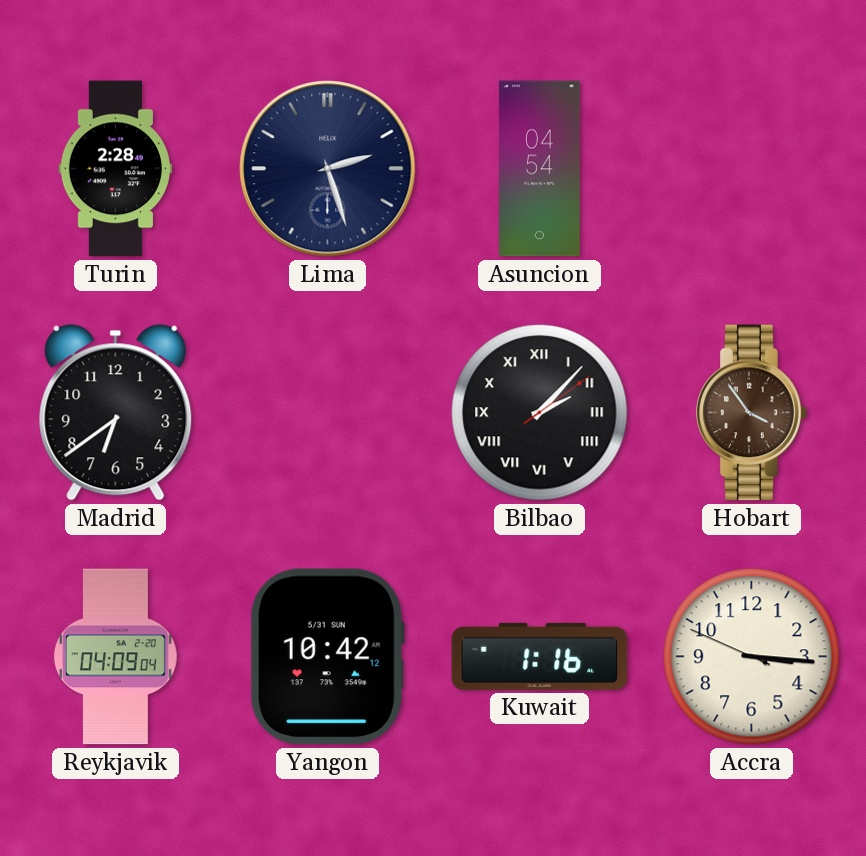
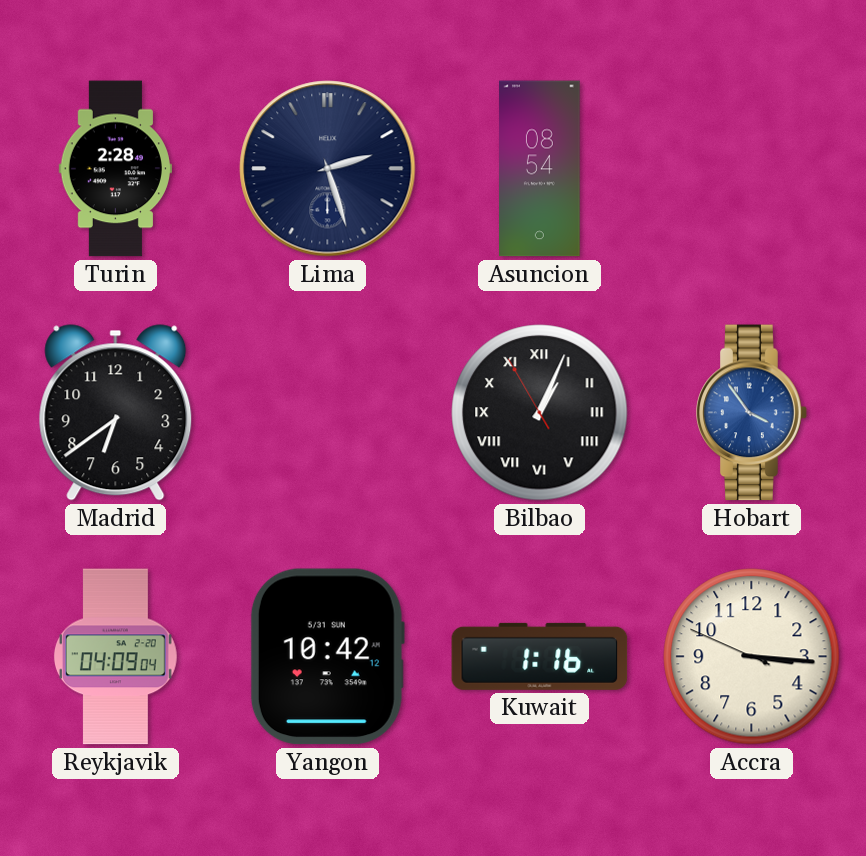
Asuncion: 04:54 -> 08:54 (540, 169)
Bilbao: 2:07 -> 1:03 (540, 413)
Hobart dial: brown -> blue (752, 413)
